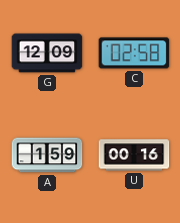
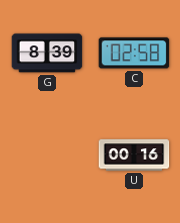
G: 12:09 -> 8:39 (47, 53)
A: 1:59 -> none (47, 155)
